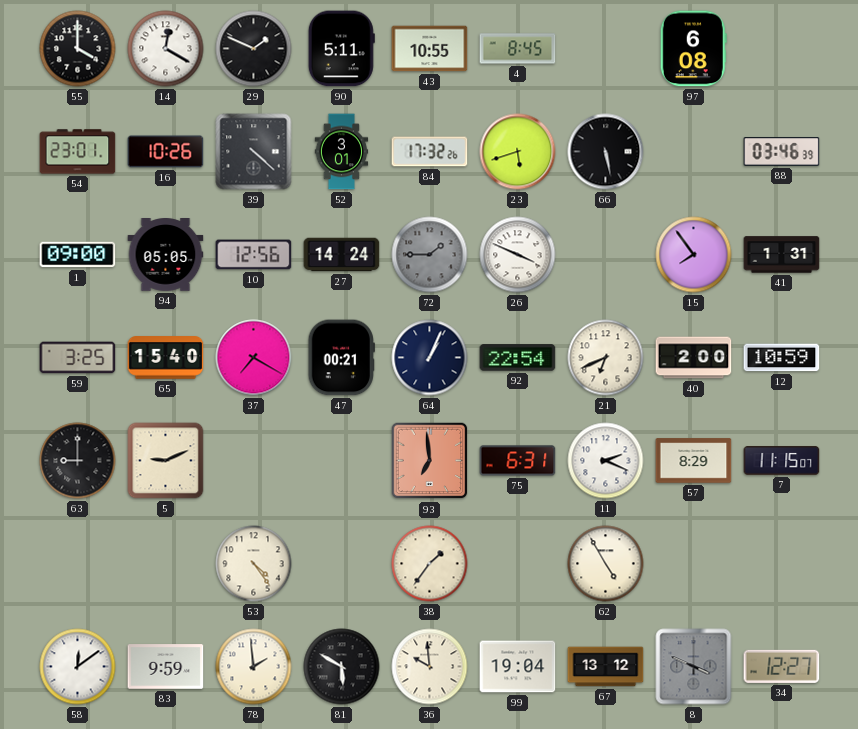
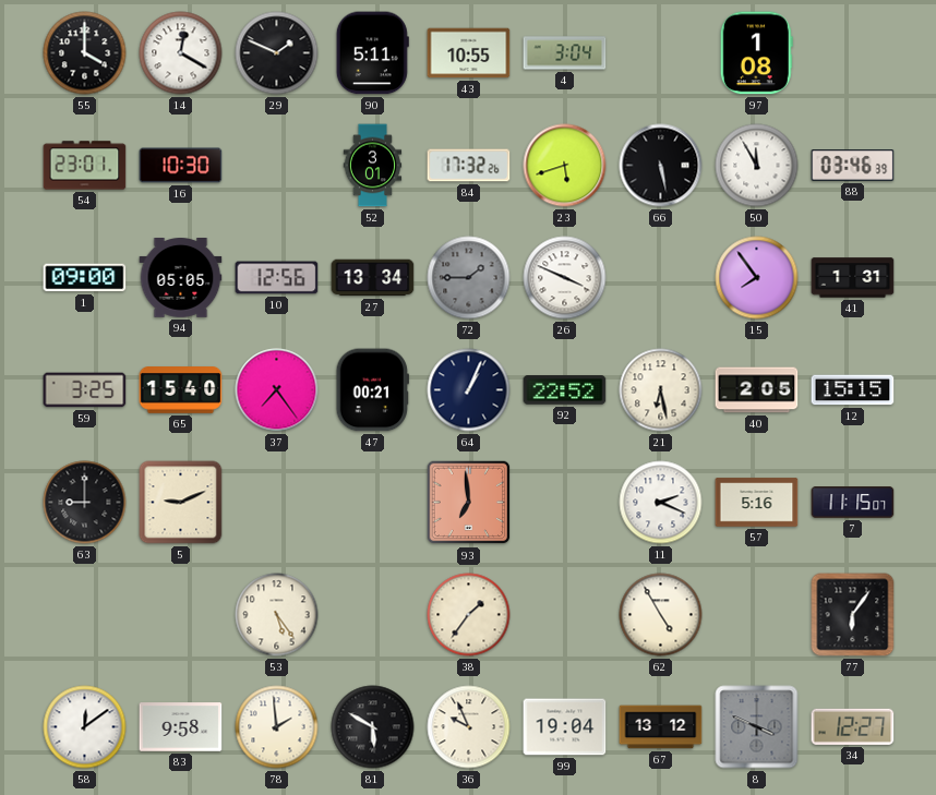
4: 8:45 -> 3:04 (565, 53)
97: 6:08 -> 1:08 (756, 53)
16: 10:26 -> 10:30 (181, 166)
39: 4:22 -> none (254, 152)
50: none -> 11:55 (757, 166)
27: 14:24 -> 13:34 (373, 278)
37: 7:20 -> 7:24 (277, 390)
92: 22:54 -> 22:52 (565, 390)
21: 6:41 -> 6:28 (661, 390)
40: 2:00 -> 2:05 (757, 390)
12: 10:59 -> 15:15 (853, 390)
75: 6:31 -> none (518, 461)
57: 8:29 -> 5:16 (757, 503)
53: 4:24 -> 5:24 (277, 615)
77: none -> 6:06 (853, 615)
83: 9:59 -> 9:58 (181, 727)
36: 9:59 -> 9:56 (469, 727)
